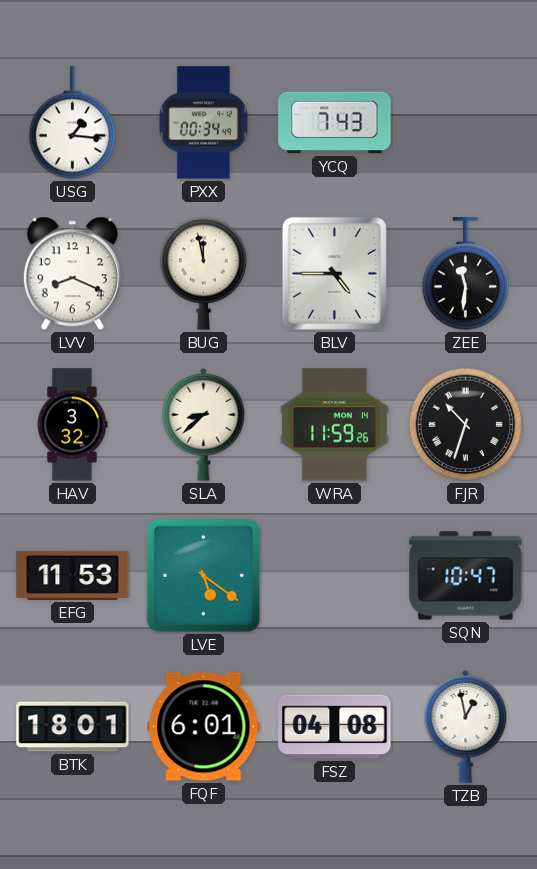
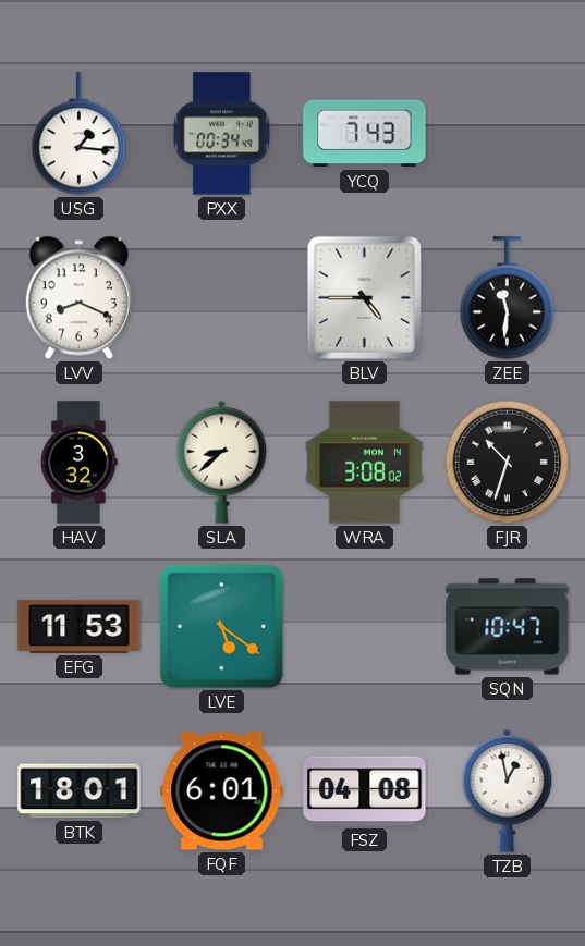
BUG: 11:58 -> none (204, 273)
WRA: 11:59 -> 3:08 (364, 463)
